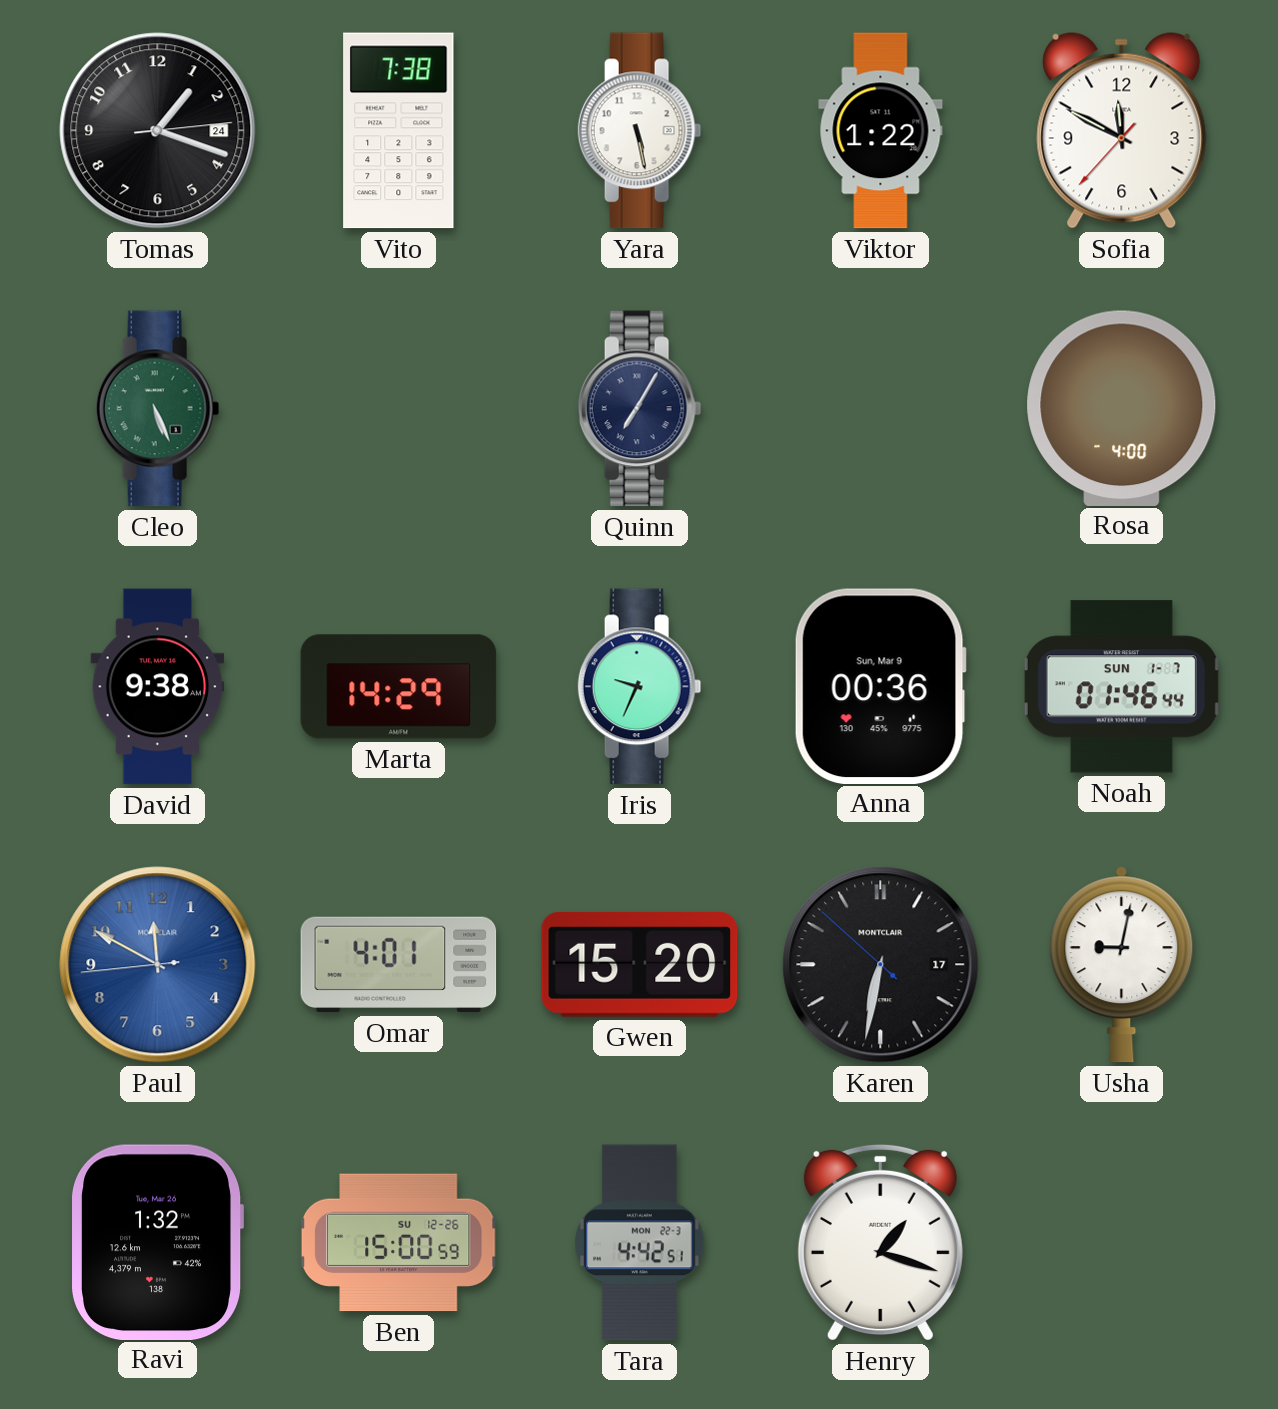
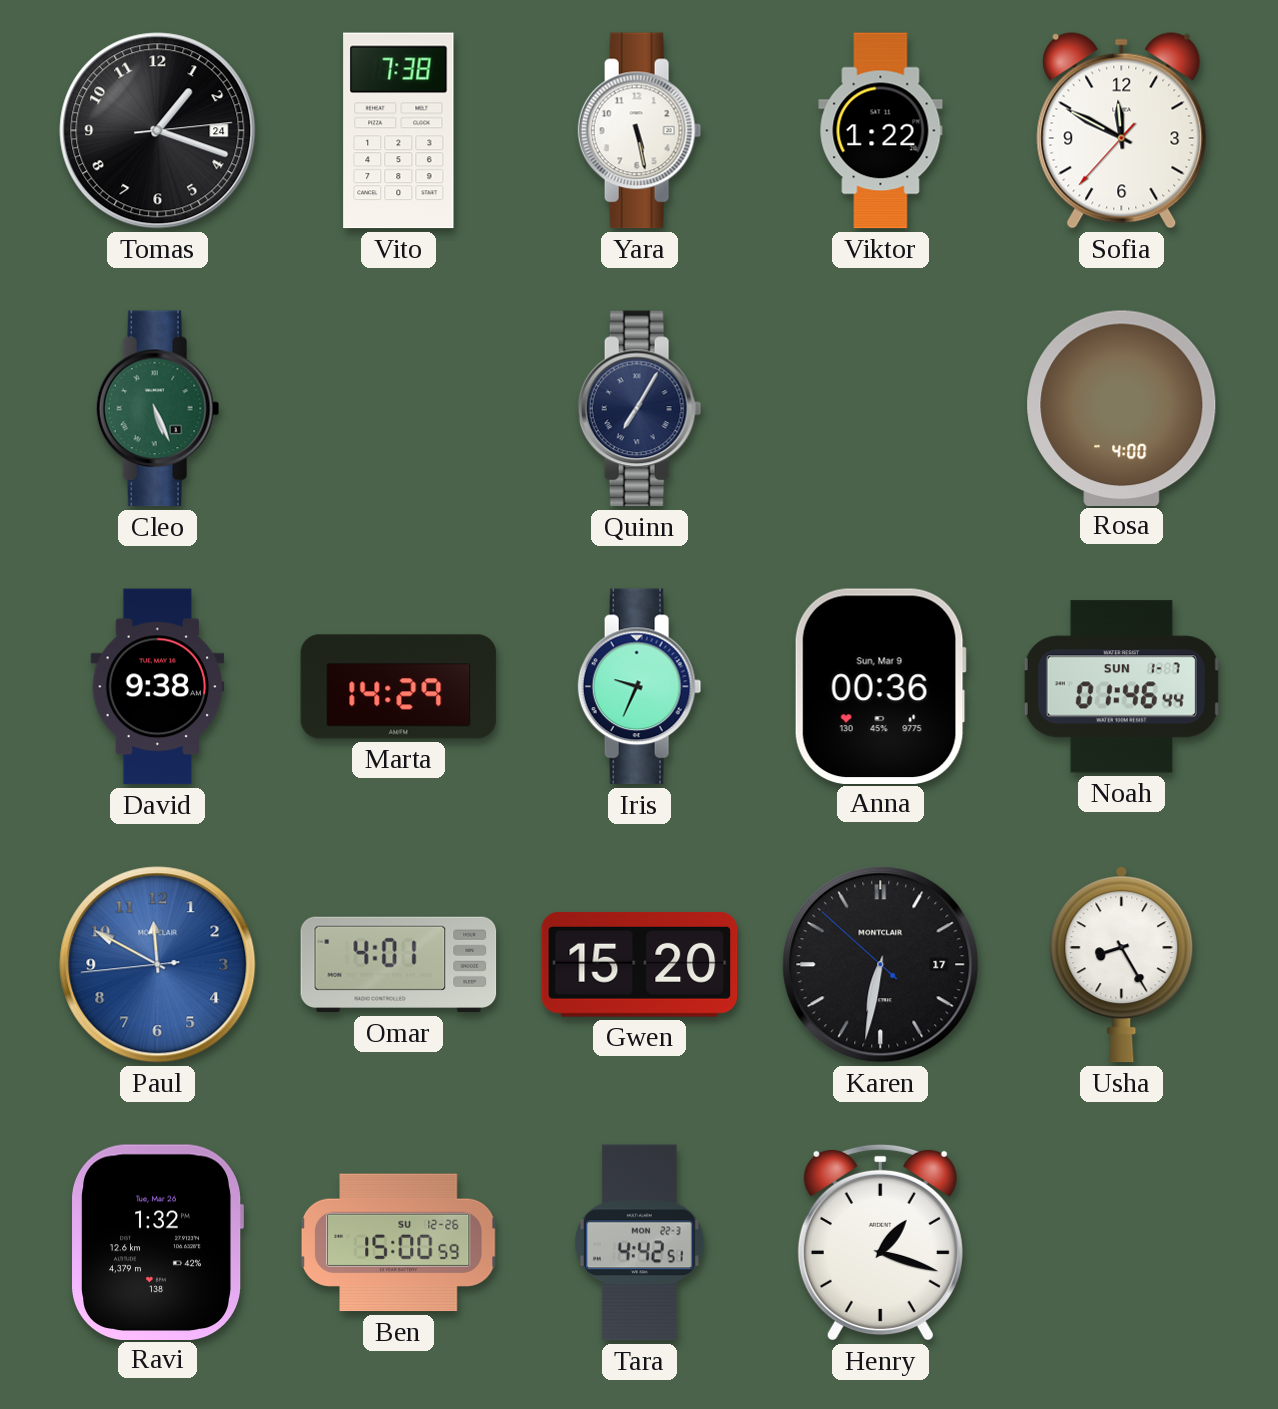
Usha: 9:02 -> 8:25 (1122, 965)
